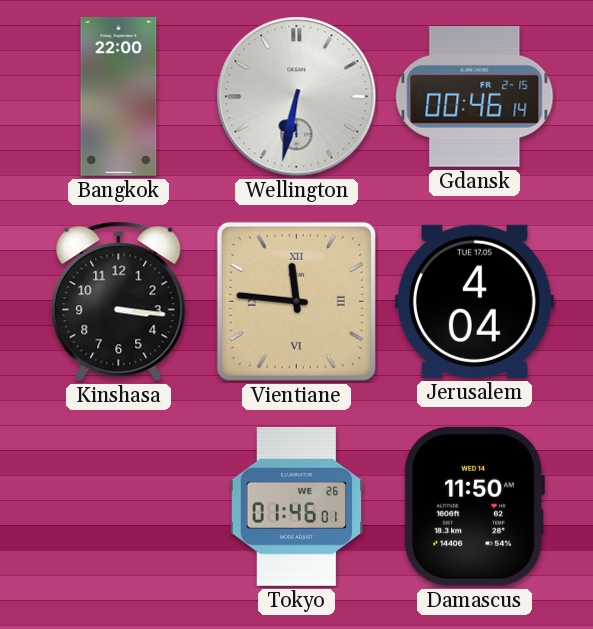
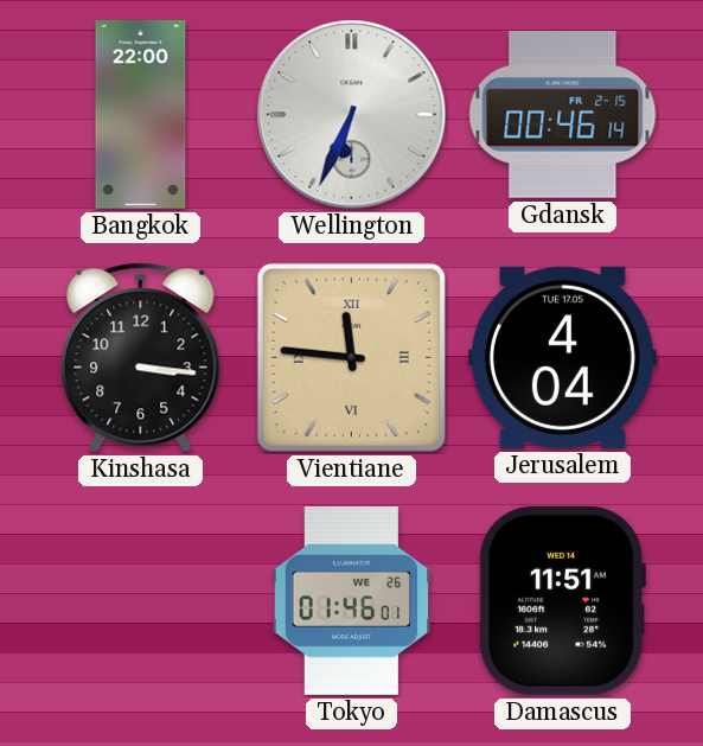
Wellington: 6:32 -> 6:34 (352, 115)
Damascus: 11:50 -> 11:51 (562, 600)
